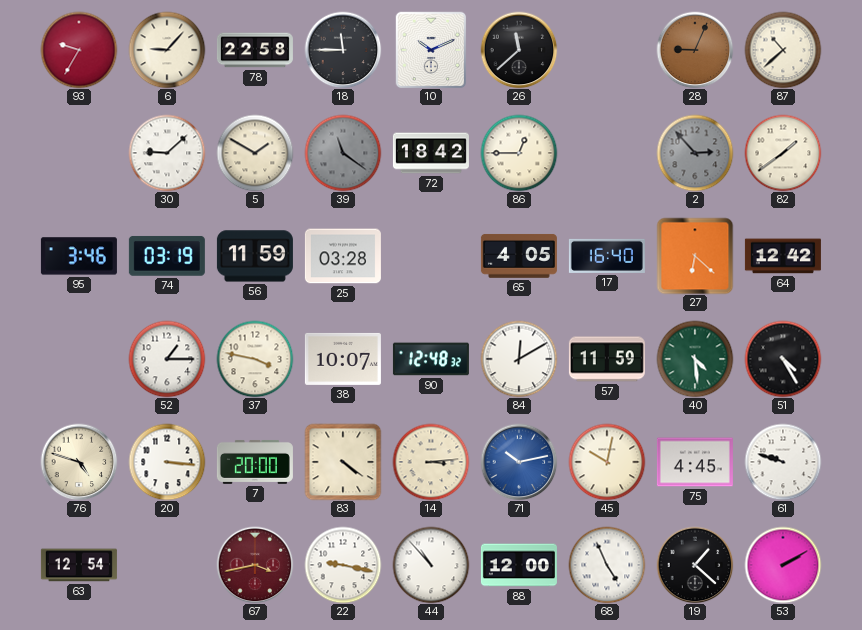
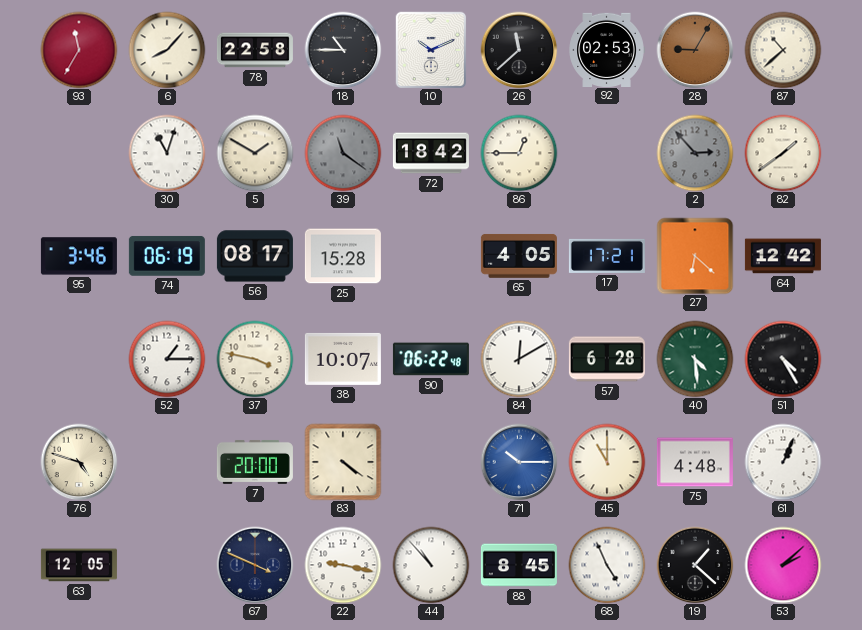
93: 9:35 -> 11:35 (79, 50)
6: 9:07 -> 8:07 (167, 50)
18: 11:45 -> 10:45 (343, 50)
92: none -> 02:53 (607, 49)
28: 9:04 -> 9:05 (695, 50)
30: 9:08 -> 11:03 (167, 153)
74: 03:19 -> 06:19 (167, 256)
56: 11:59 -> 08:17 (255, 256)
25: 03:28 -> 15:28 (343, 256)
17: 16:40 -> 17:21 (607, 256)
90: 12:48 -> 06:22 (431, 359)
57: 11:59 -> 6:28 (607, 359)
20: 3:16 -> none (167, 462)
14: 3:14 -> none (431, 462)
71: 10:13 -> 10:15 (519, 462)
45: 10:02 -> 11:00 (607, 462)
75: 4:45 -> 4:48 (695, 462)
61: 9:48 -> 1:04 (783, 462)
63: 12:54 -> 12:05 (79, 565)
67: 3:43 -> 3:49 (255, 565)
67 dial: burgundy -> navy (255, 565)
88: 12:00 -> 8:45 (519, 565)
53: 2:10 -> 2:08 (783, 565)
